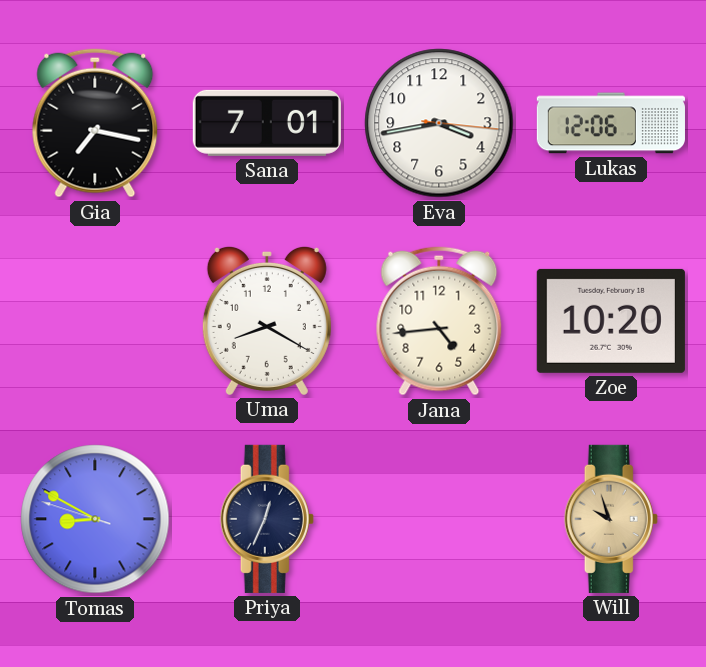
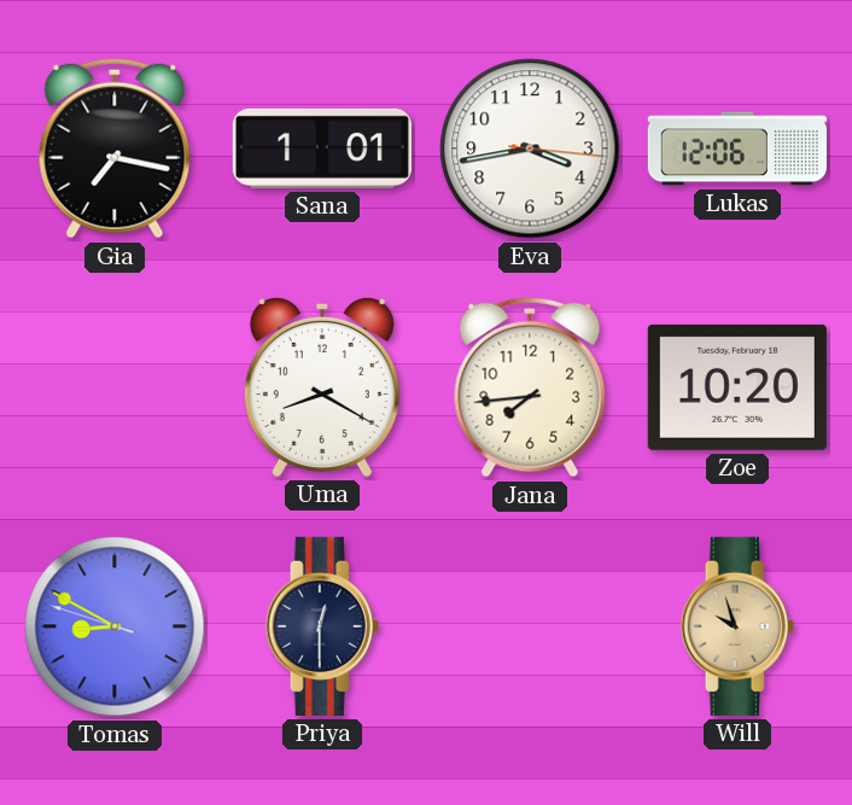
Sana: 7:01 -> 1:01 (322, 148)
Jana: 4:44 -> 7:44 (530, 387)
Priya: 12:34 -> 12:30 (322, 626)
